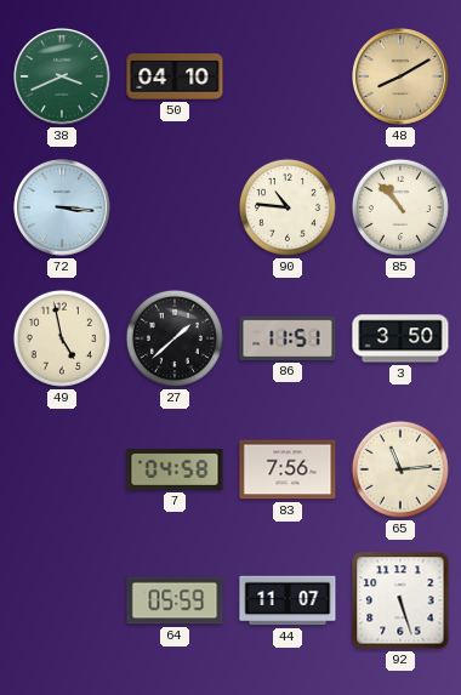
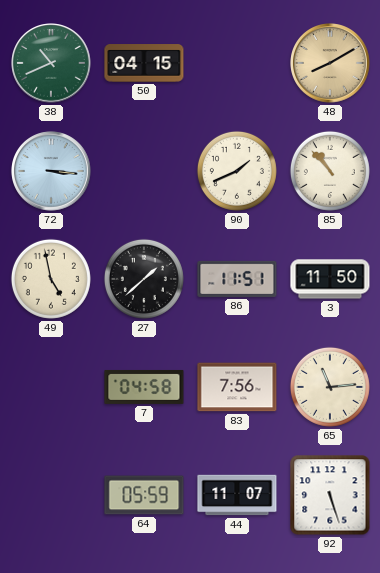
38: 3:41 -> 10:41 (51, 63)
50: 04:10 -> 04:15 (144, 63)
90: 10:46 -> 1:41 (237, 171)
3: 3:50 -> 11:50 (330, 279)
